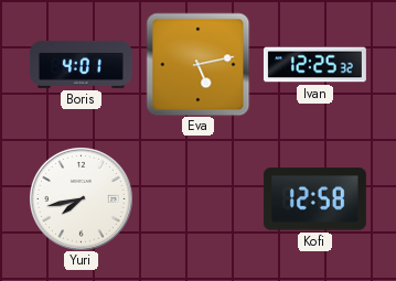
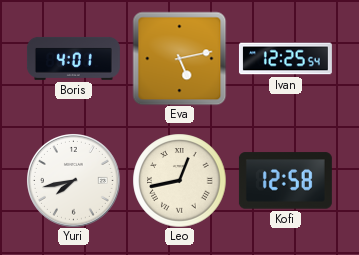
Ivan: 12:25:32 -> 12:25:54 (285, 59)
Leo: none -> 12:43 (179, 180)
